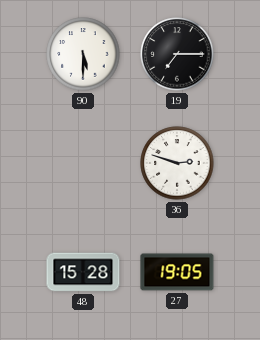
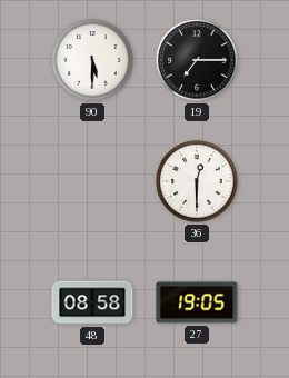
36: 2:48 -> 12:30 (197, 181)
48: 15:28 -> 08:58 (92, 302)
